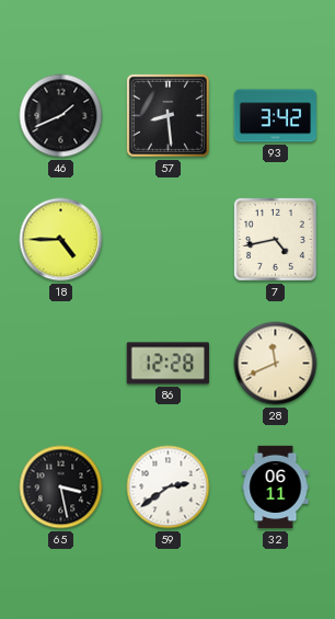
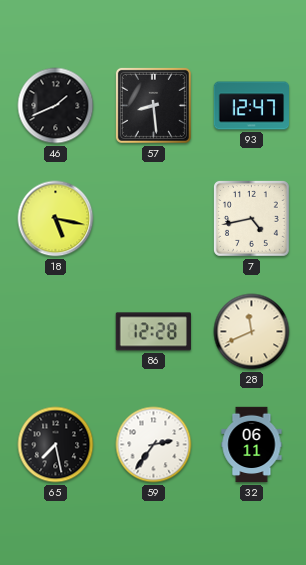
93: 3:42 -> 12:47 (252, 106)
18: 4:45 -> 5:17 (56, 219)
65: 3:28 -> 7:28 (56, 445)
59: 2:39 -> 2:36 (154, 445)
